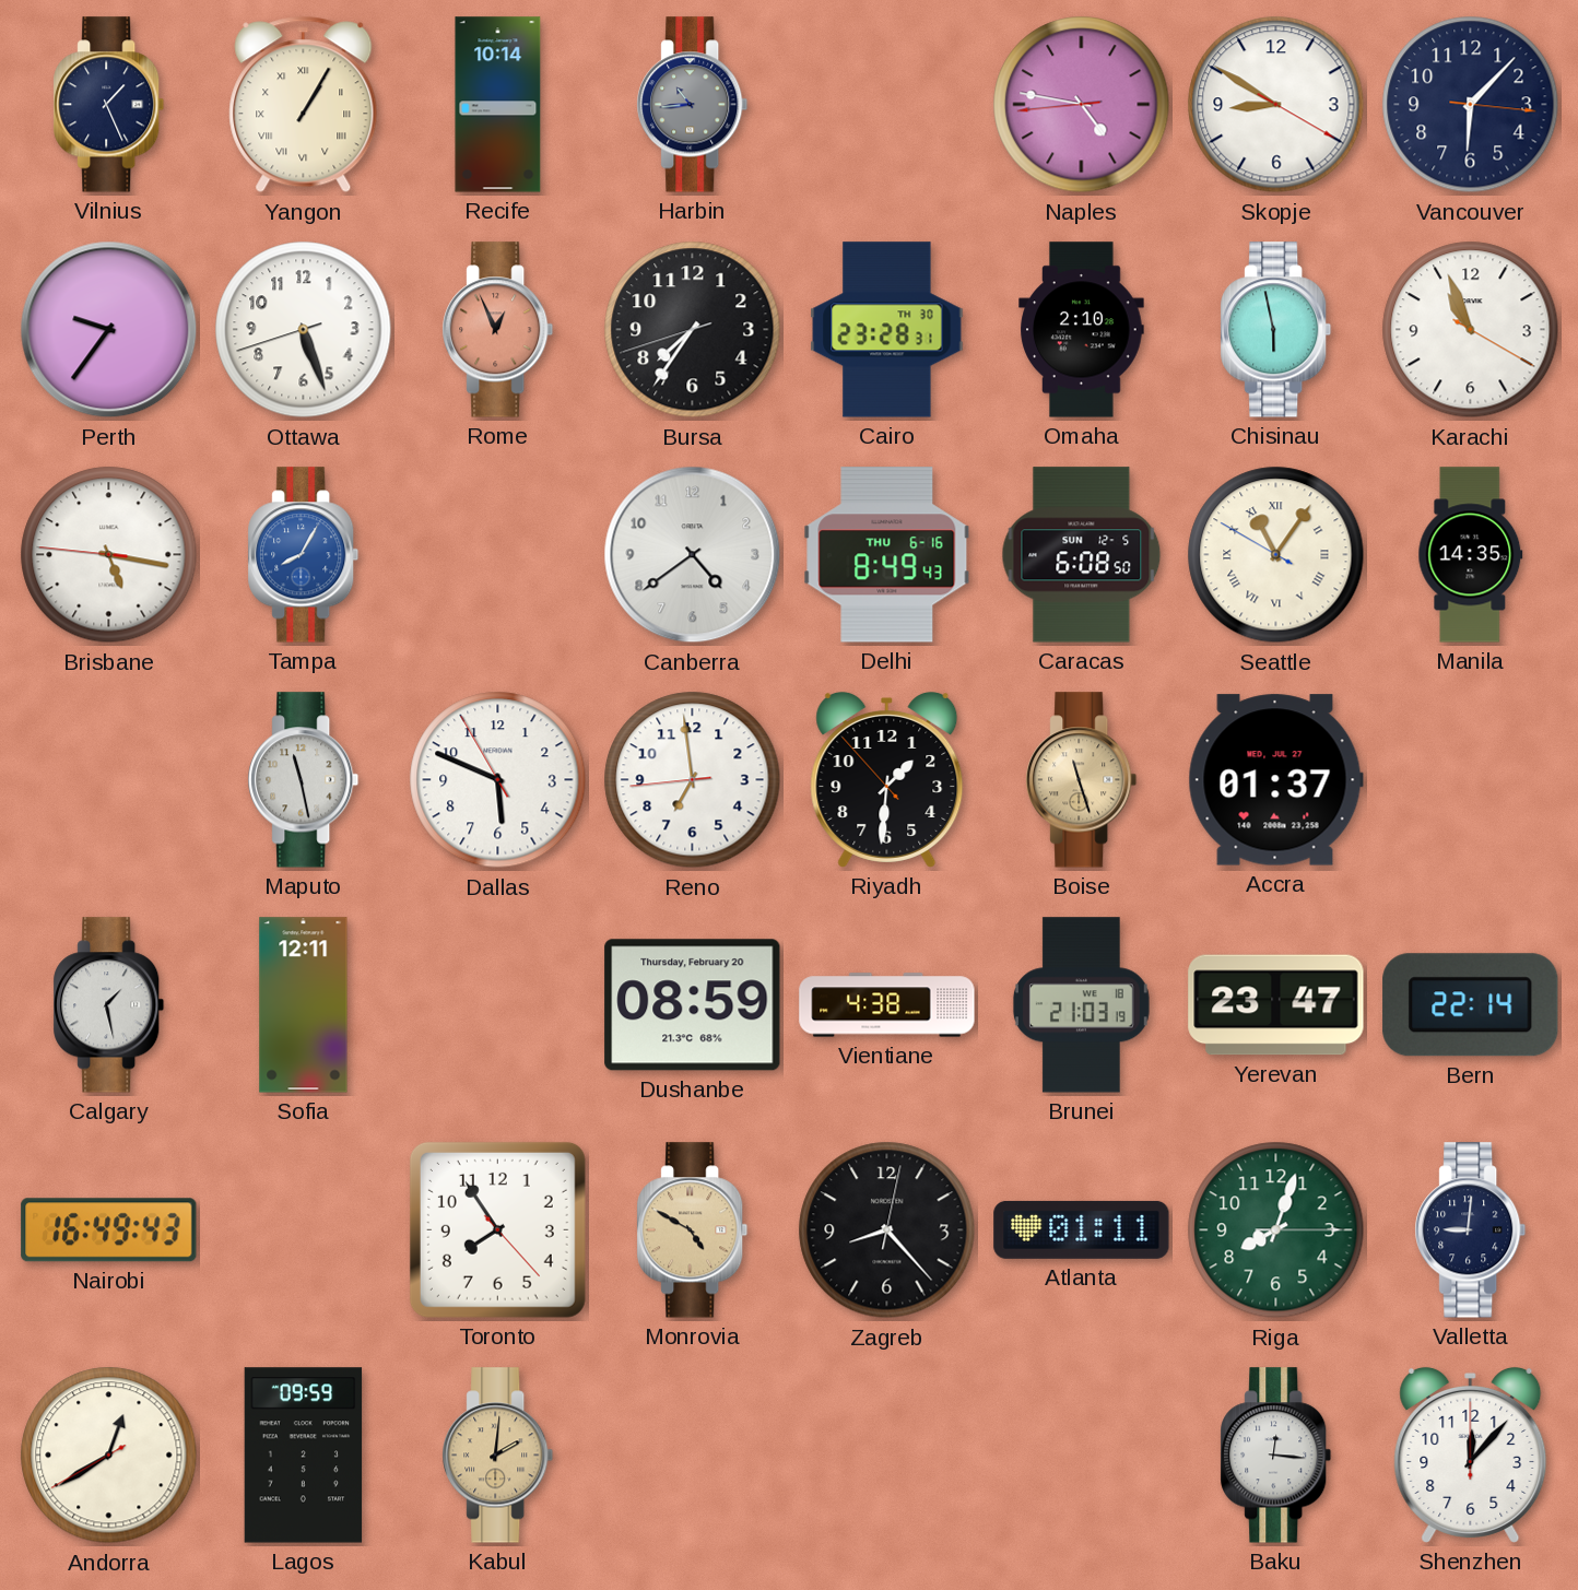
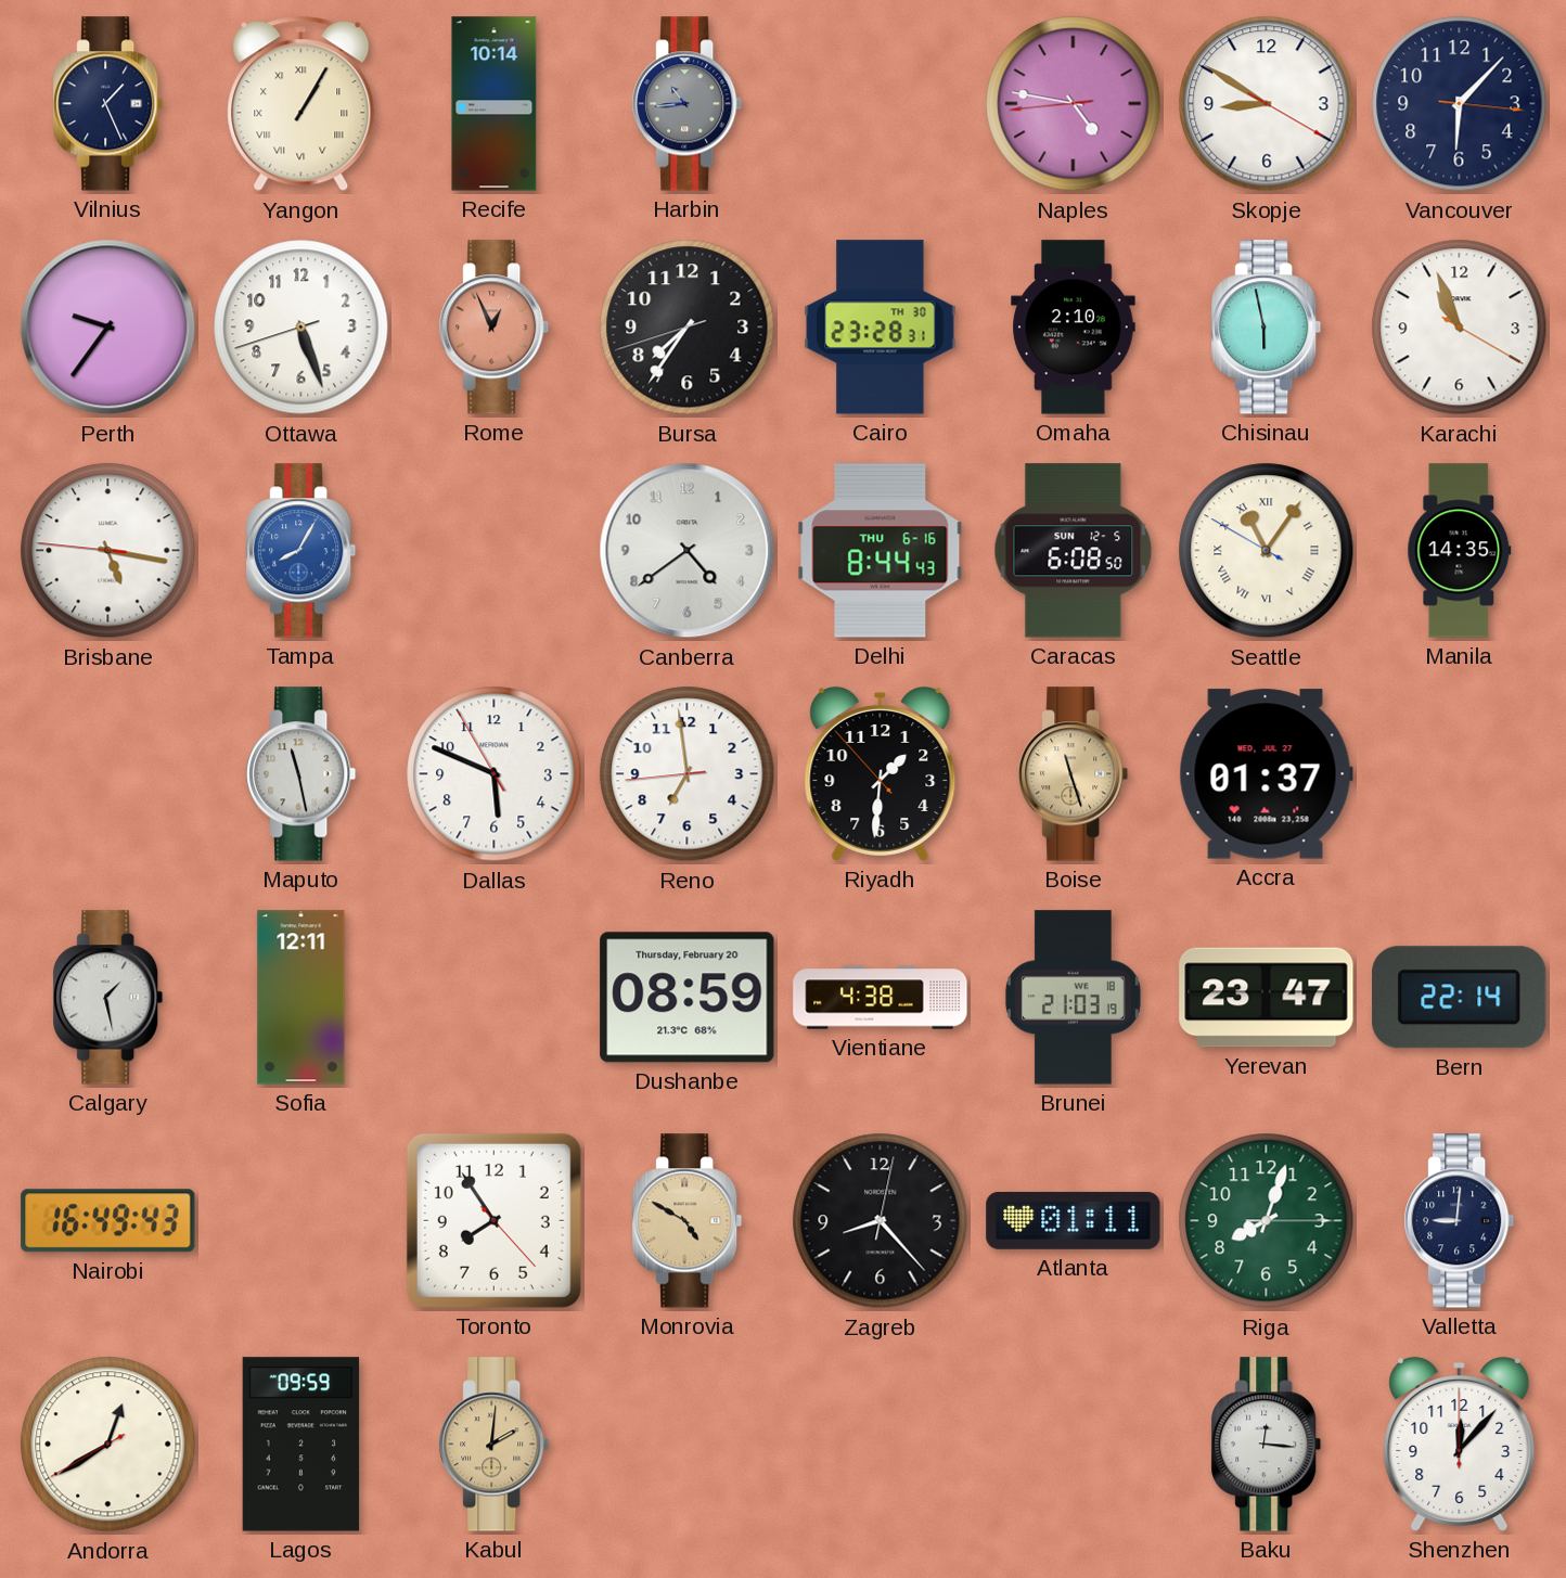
Delhi: 8:49 -> 8:44 (881, 551)
